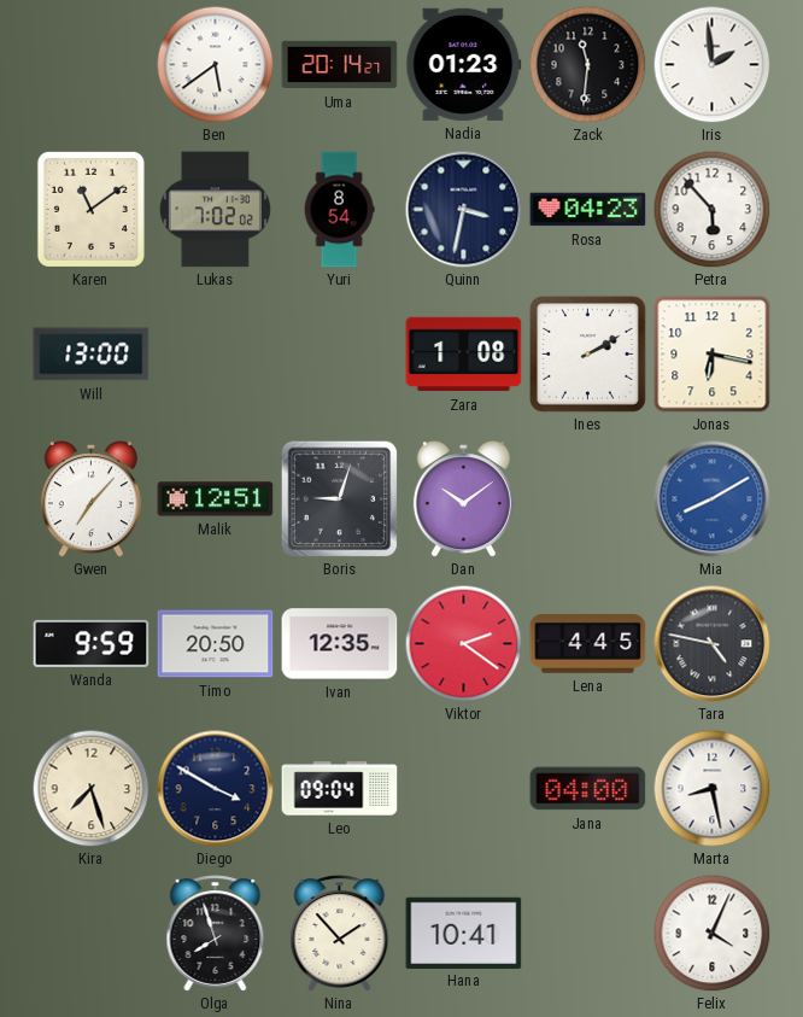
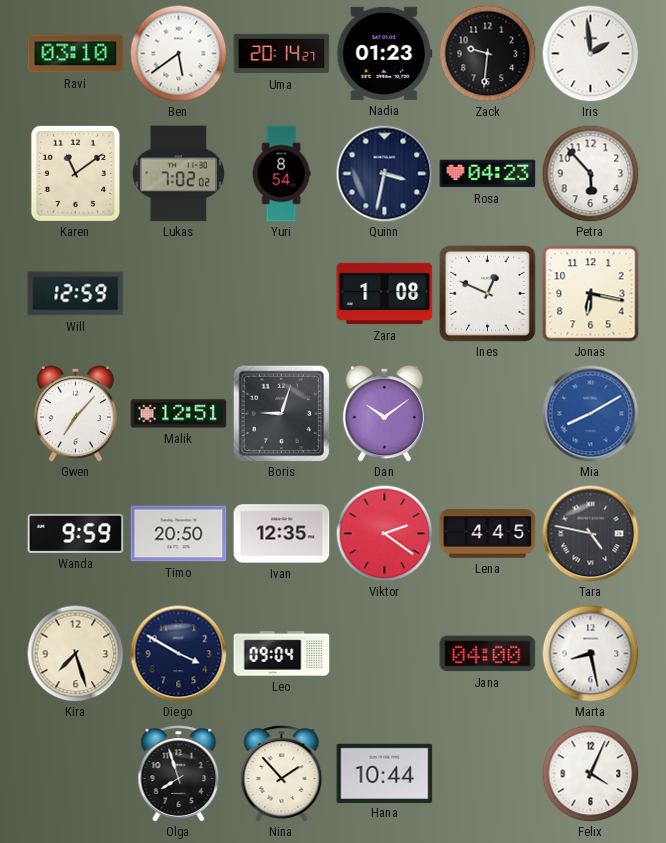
Ravi: none -> 03:10 (76, 54)
Zack: 11:31 -> 9:31 (487, 53)
Will: 13:00 -> 12:59 (76, 294)
Ines: 2:10 -> 12:49 (487, 293)
Hana: 10:41 -> 10:44 (385, 773)
